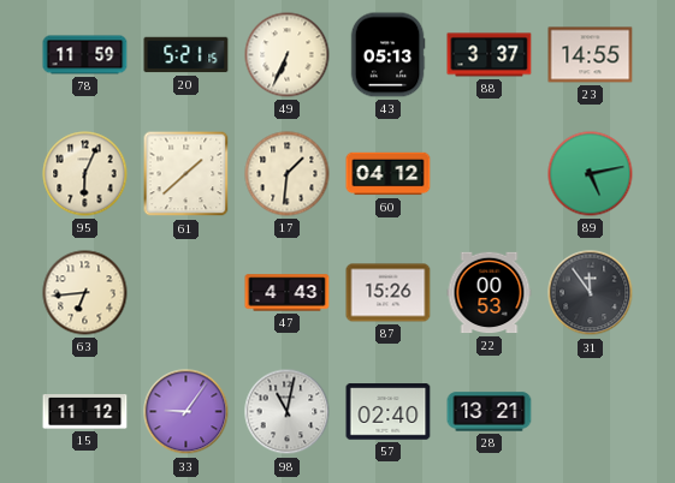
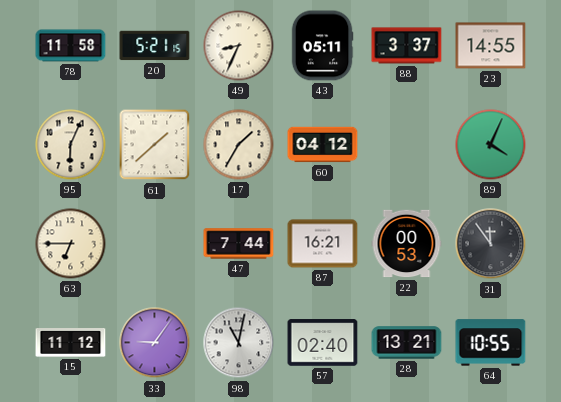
78: 11:59 -> 11:58 (71, 46)
49: 6:34 -> 8:34 (239, 46)
43: 05:13 -> 05:11 (322, 46)
17: 1:31 -> 1:35 (239, 145)
89: 5:13 -> 4:04 (491, 145)
63: 6:44 -> 6:45 (71, 244)
47: 4:43 -> 7:44 (239, 244)
87: 15:26 -> 16:21 (323, 244)
64: none -> 10:55 (491, 343)
